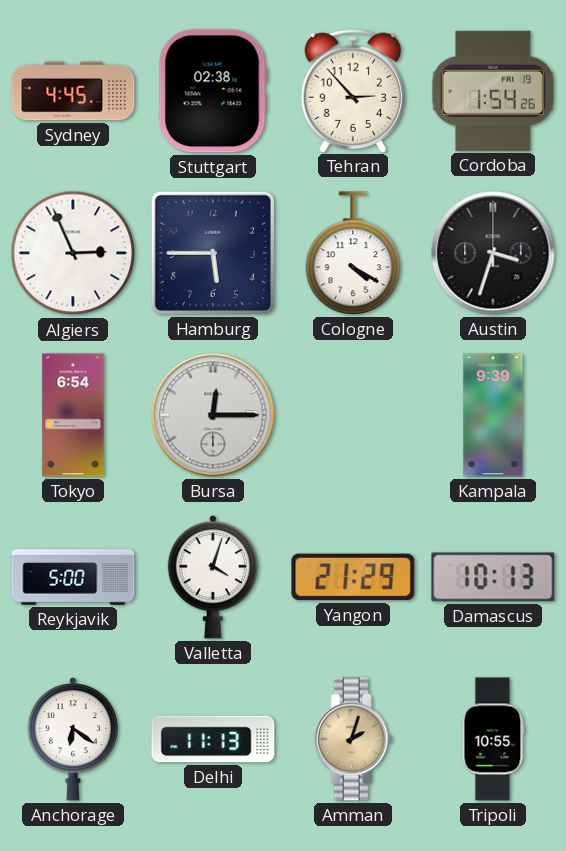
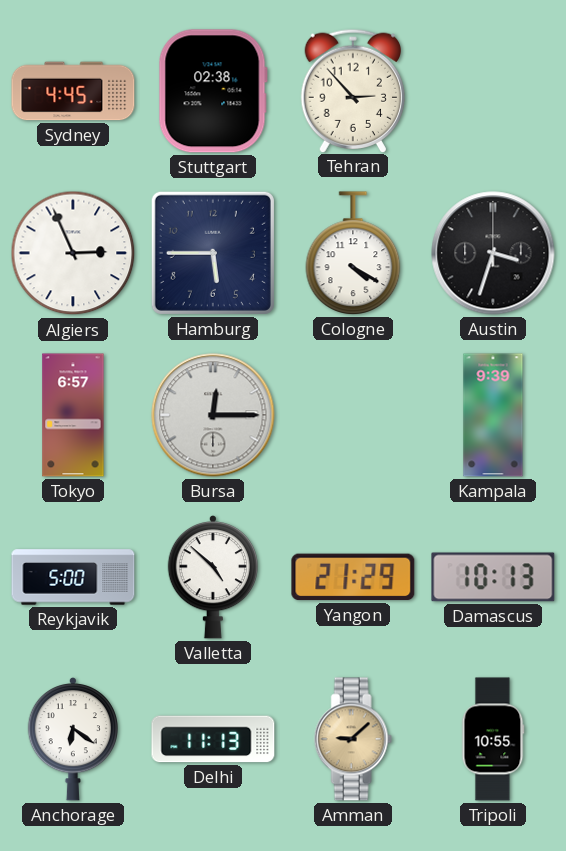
Cordoba: 1:54 -> none (493, 91)
Tokyo: 6:54 -> 6:57 (73, 415)
Valletta: 4:03 -> 4:52 (212, 577)
Amman: 2:03 -> 9:08 (353, 739)
